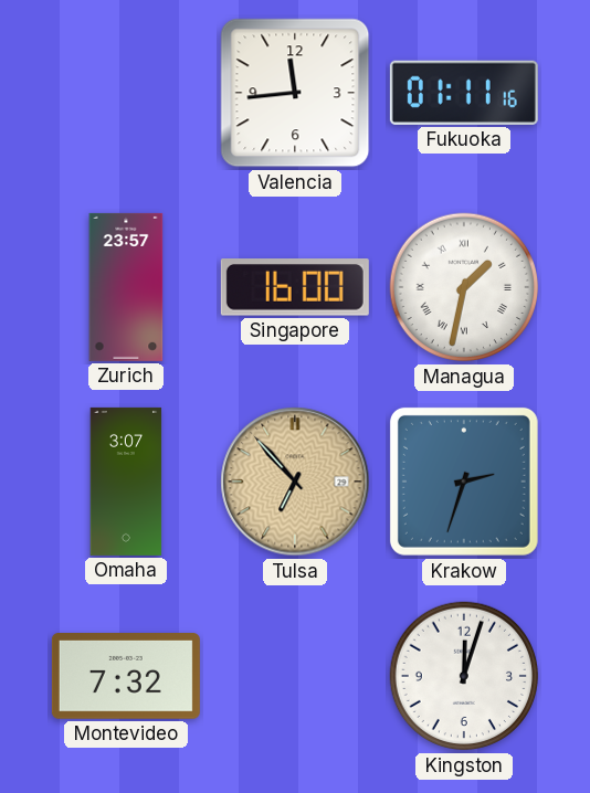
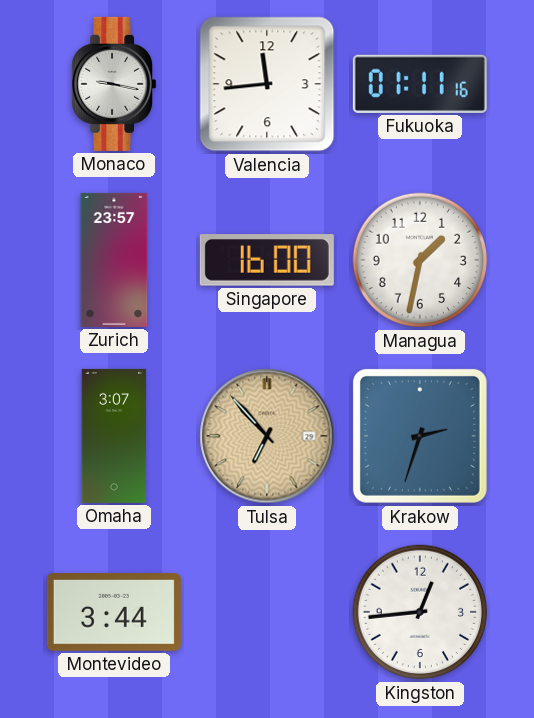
Monaco: none -> 9:17 (114, 84)
Managua numerals: Roman -> Arabic (420, 260)
Montevideo: 7:32 -> 3:44 (114, 613)
Kingston: 12:03 -> 12:44 (420, 612)
